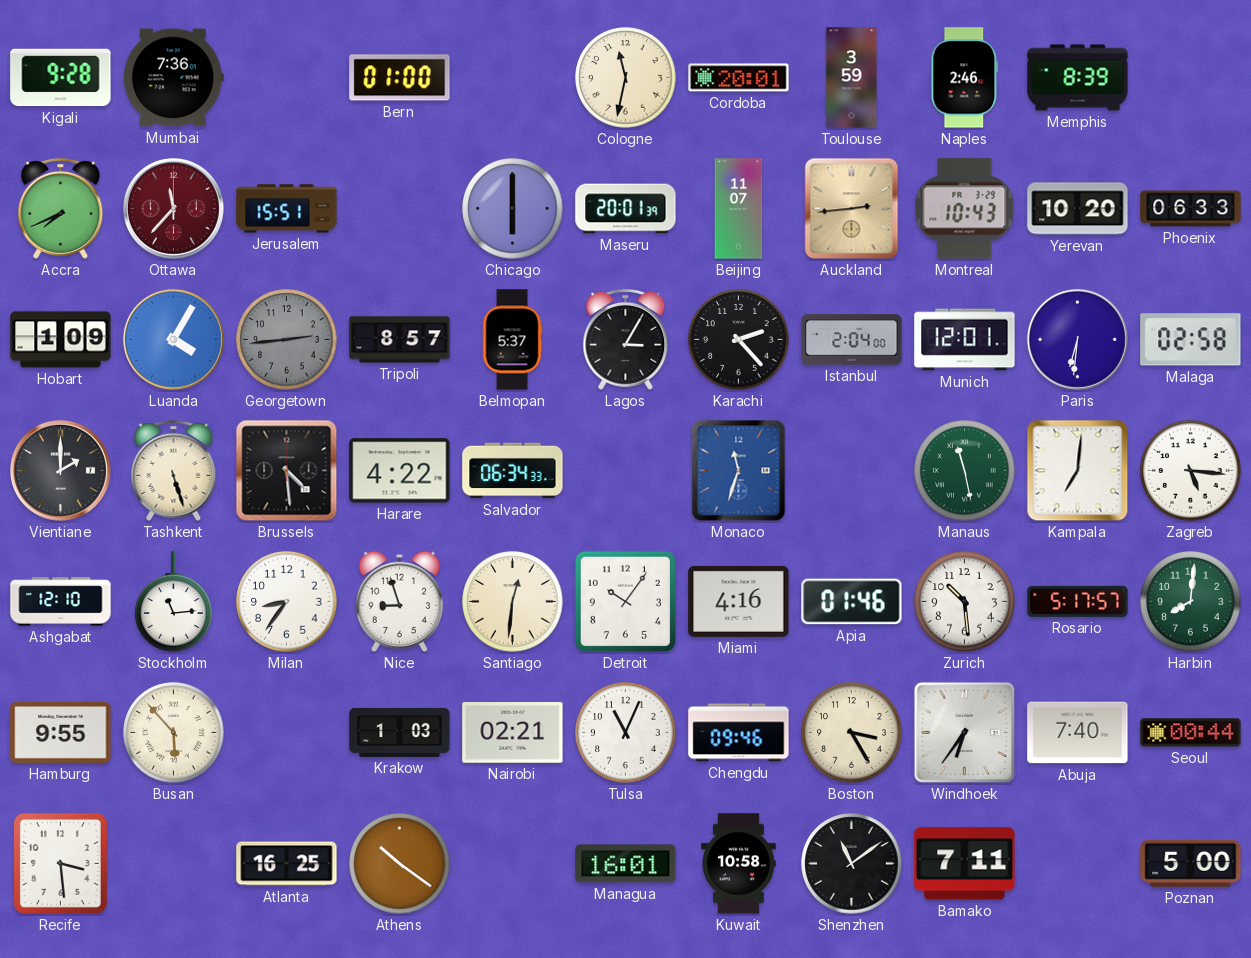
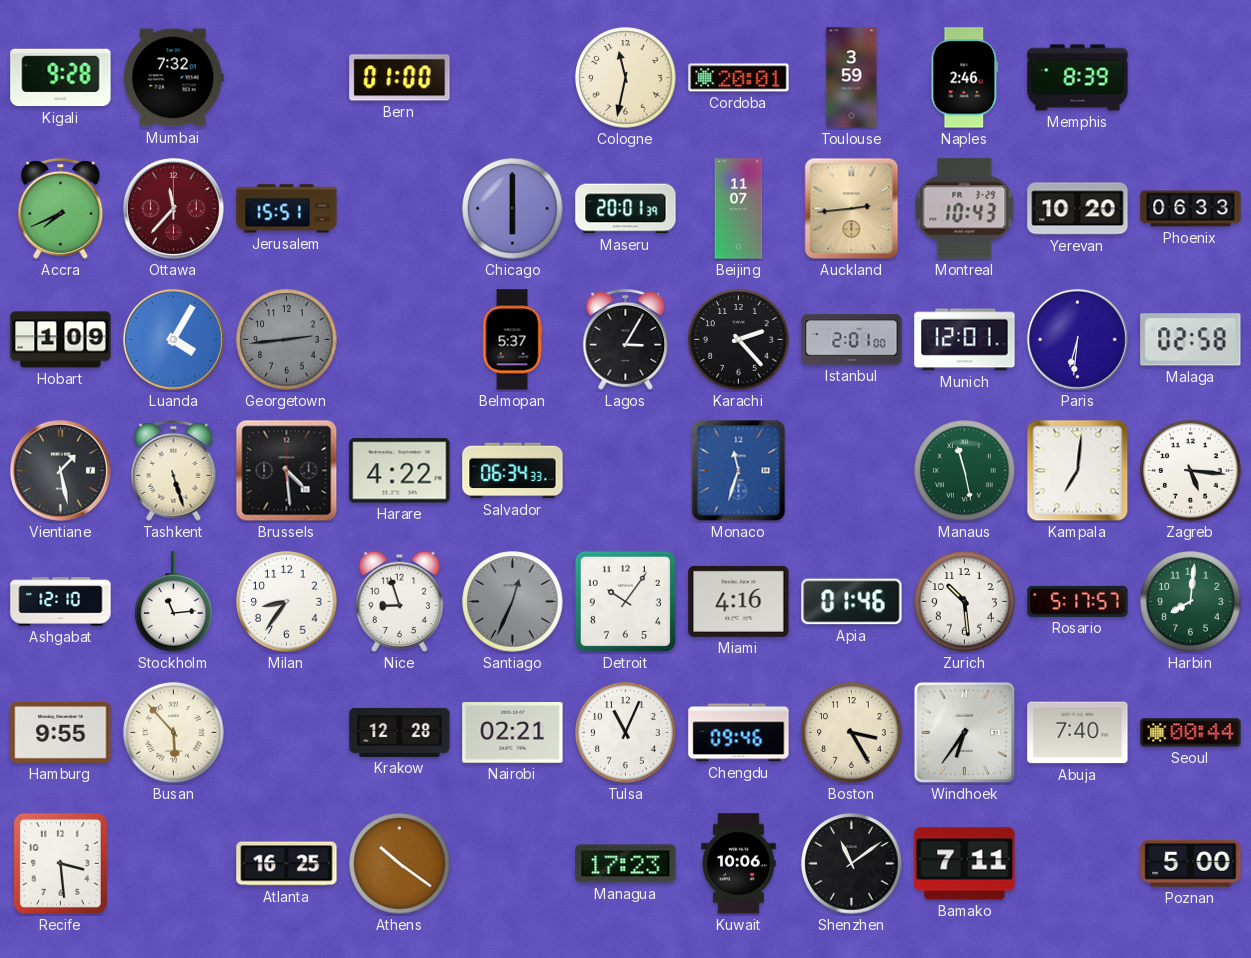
Mumbai: 7:36 -> 7:32 (173, 78)
Tripoli: 8:57 -> none (400, 340)
Istanbul: 2:04 -> 2:01 (852, 340)
Vientiane: 2:00 -> 1:28 (60, 470)
Santiago: 12:31 -> 12:34 (513, 602)
Santiago dial: cream -> grey (513, 602)
Krakow: 1:03 -> 12:28 (400, 732)
Managua: 16:01 -> 17:23 (626, 864)
Kuwait: 10:58 -> 10:06 (739, 864)
